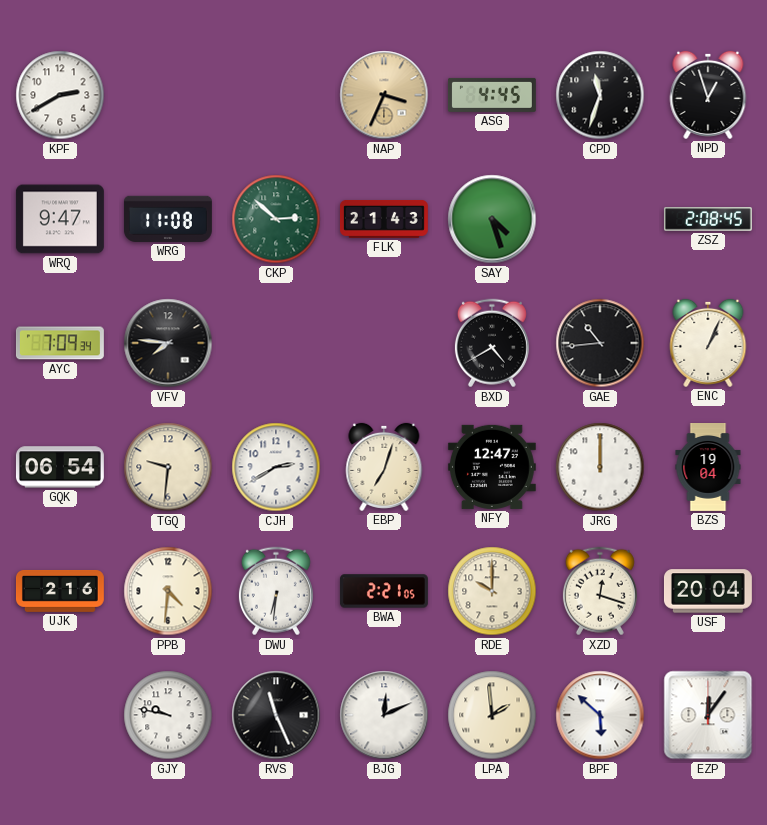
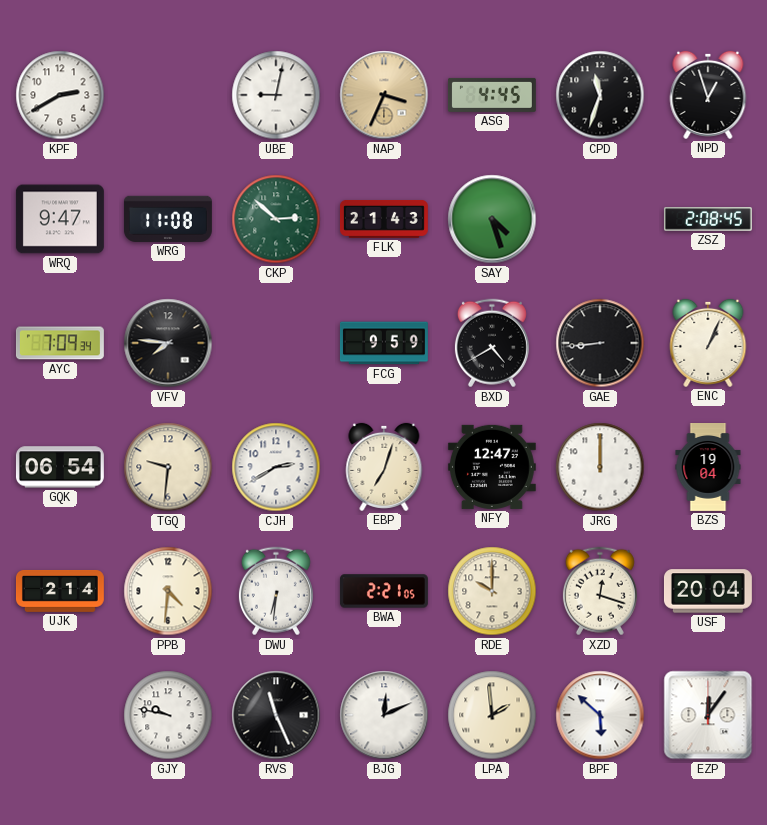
UBE: none -> 9:02 (276, 95)
FCG: none -> 9:59 (384, 343)
GAE: 10:44 -> 8:44 (600, 343)
UJK: 2:16 -> 2:14 (60, 591)
